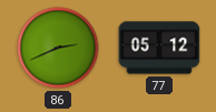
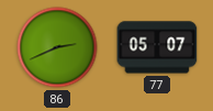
77: 05:12 -> 05:07 (157, 47)
